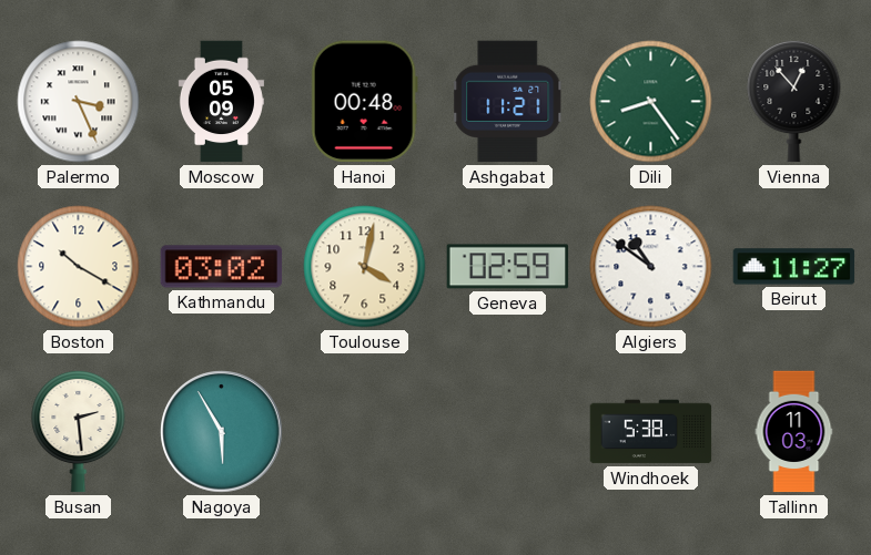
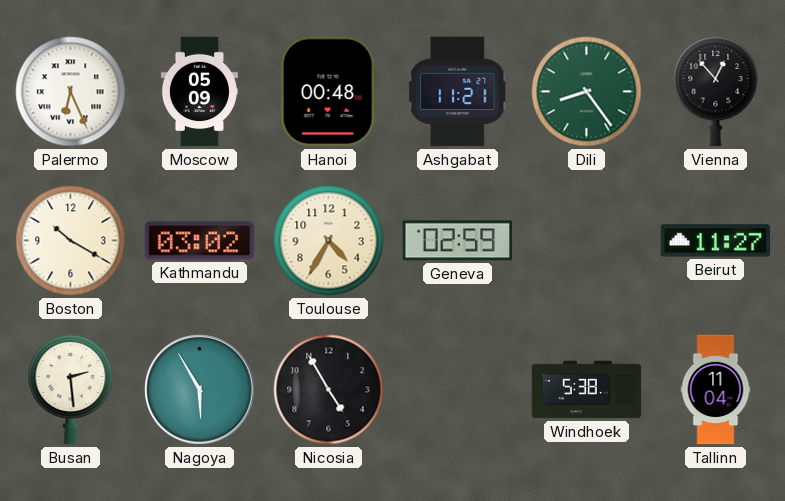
Palermo: 3:26 -> 6:26 (71, 92)
Toulouse: 4:02 -> 4:35 (329, 241)
Algiers: 10:51 -> none (651, 267)
Nicosia: none -> 4:55 (329, 390)
Tallinn: 11:03 -> 11:04 (716, 390)
